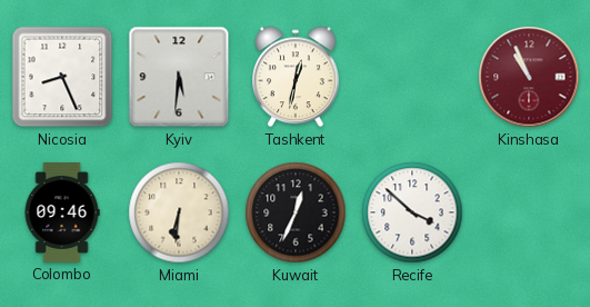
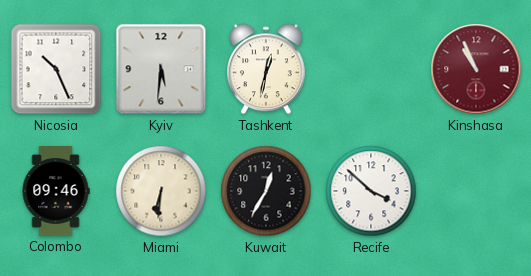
Nicosia: 8:26 -> 10:26 (56, 69)
Kuwait: 12:34 -> 12:35 (266, 191)
